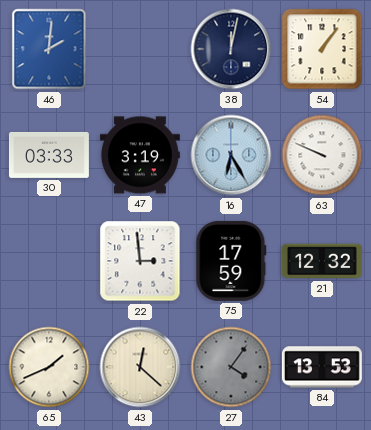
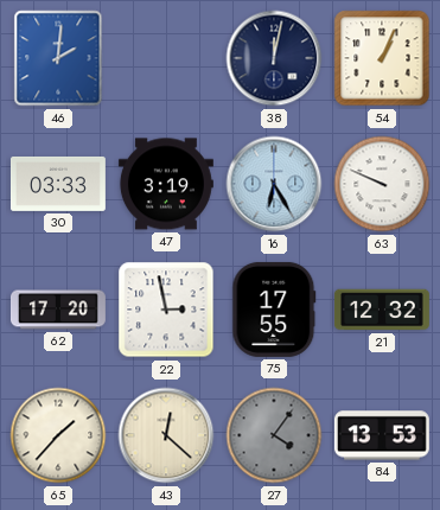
54: 1:06 -> 1:04 (382, 58)
62: none -> 17:20 (58, 310)
22: 2:59 -> 2:58 (166, 310)
75: 17:59 -> 17:55 (274, 310)
65: 1:41 -> 1:37 (58, 435)
